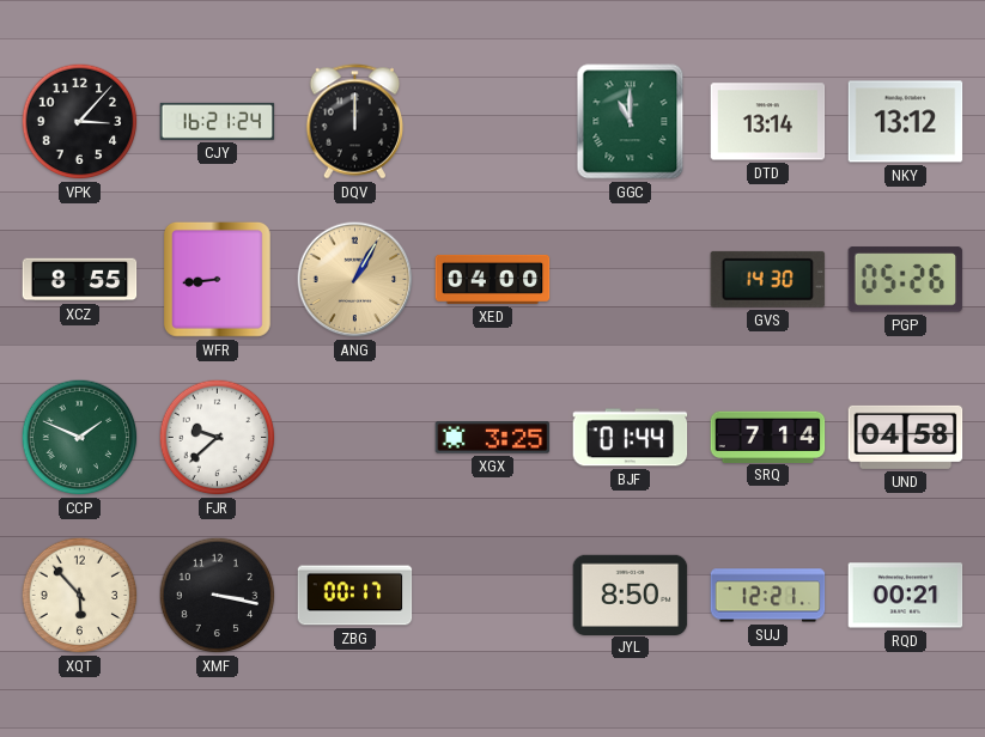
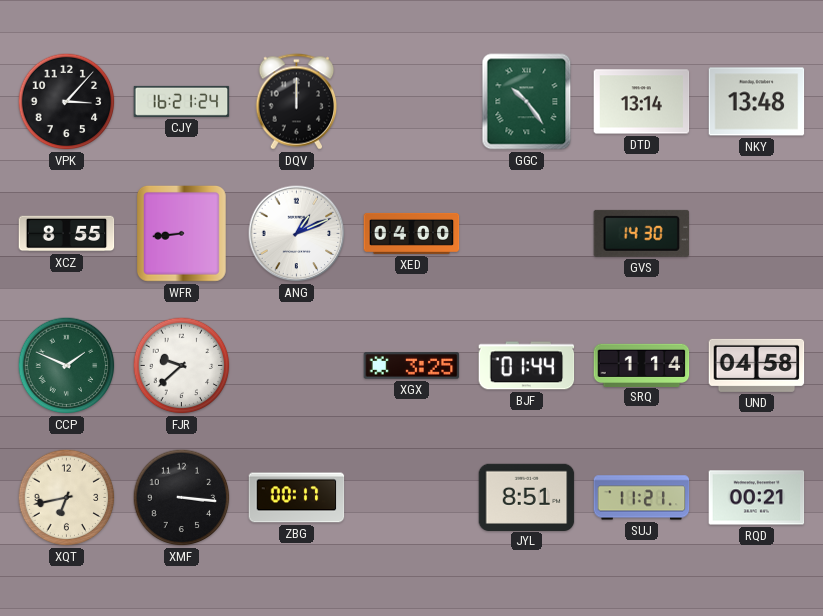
GGC: 11:00 -> 10:24 (527, 102)
NKY: 13:12 -> 13:48 (757, 102)
ANG: 1:05 -> 1:11 (297, 234)
ANG dial: champagne -> white (297, 234)
PGP: 05:26 -> none (906, 280)
SRQ: 7:14 -> 1:14 (642, 365)
XQT: 5:53 -> 6:43 (67, 498)
XMF: 3:17 -> 3:16 (182, 498)
JYL: 8:50 -> 8:51 (527, 497)
SUJ: 12:21 -> 11:21 (642, 498)
